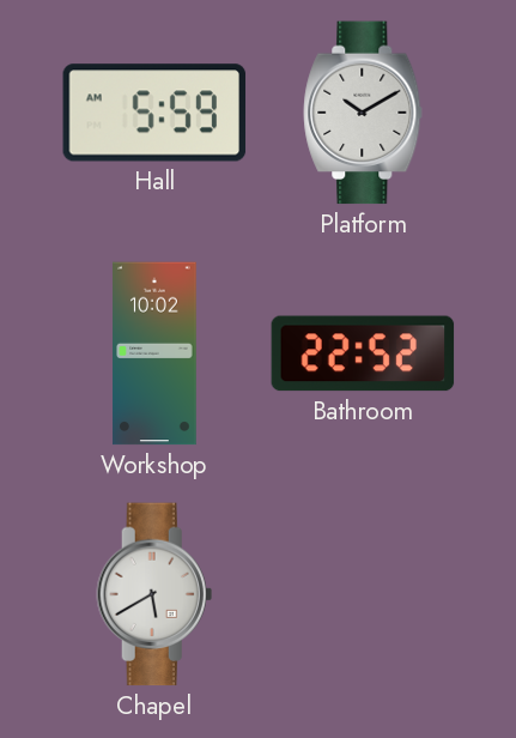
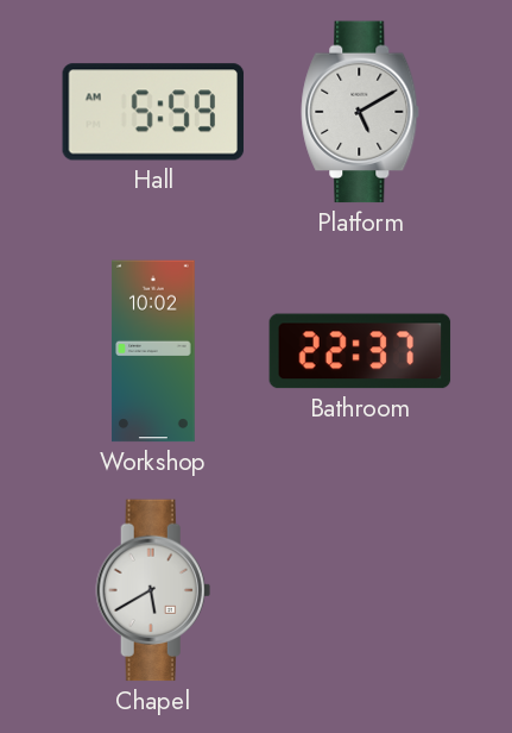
Platform: 10:10 -> 5:10 (360, 112)
Bathroom: 22:52 -> 22:37 (360, 351)
